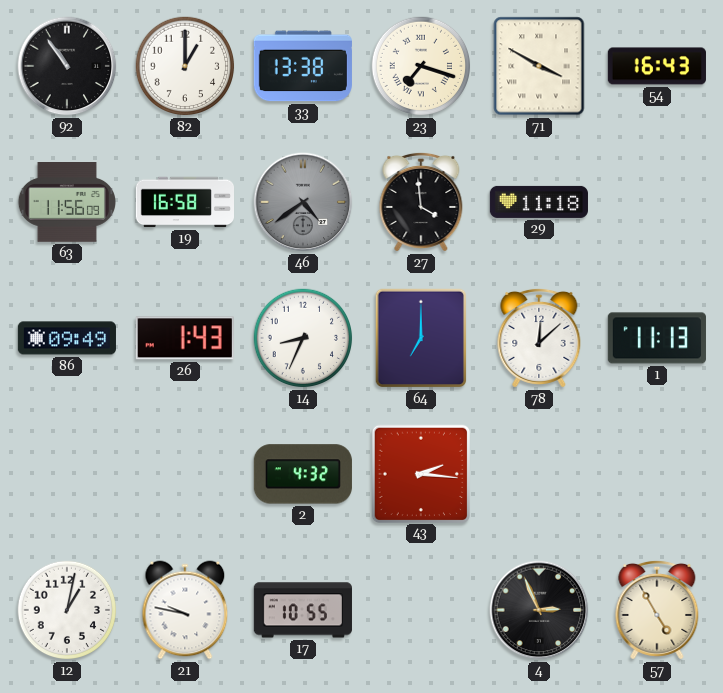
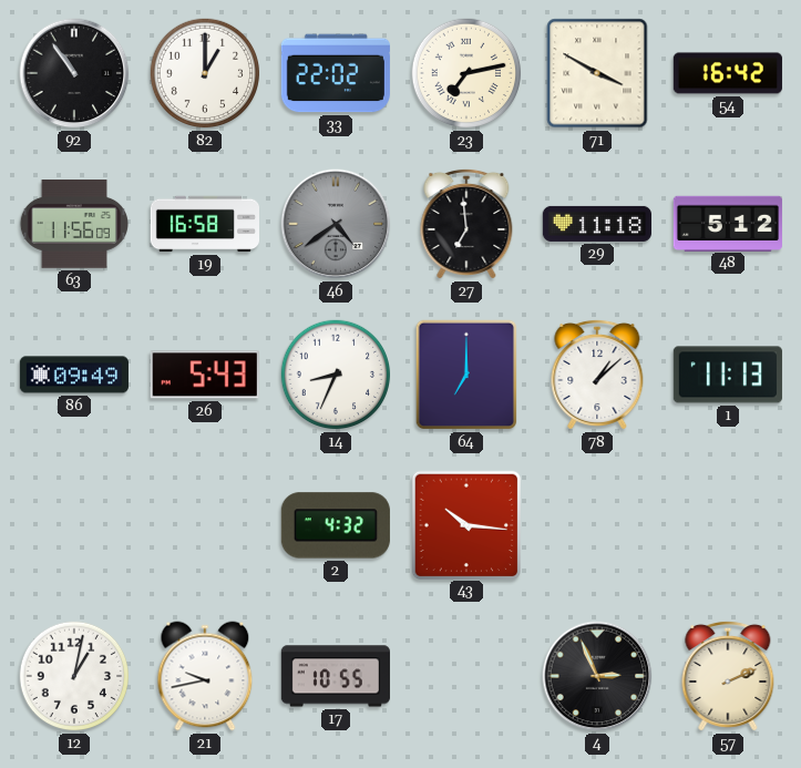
33: 13:38 -> 22:02 (336, 73)
23: 7:18 -> 7:13 (466, 73)
54: 16:43 -> 16:42 (728, 73)
27: 3:59 -> 6:59 (466, 224)
48: none -> 5:12 (728, 223)
26: 1:43 -> 5:43 (205, 375)
78: 12:08 -> 1:08 (597, 375)
43: 2:16 -> 10:16 (465, 524)
21: 9:47 -> 9:43 (205, 676)
57: 4:55 -> 2:11 (728, 676)
